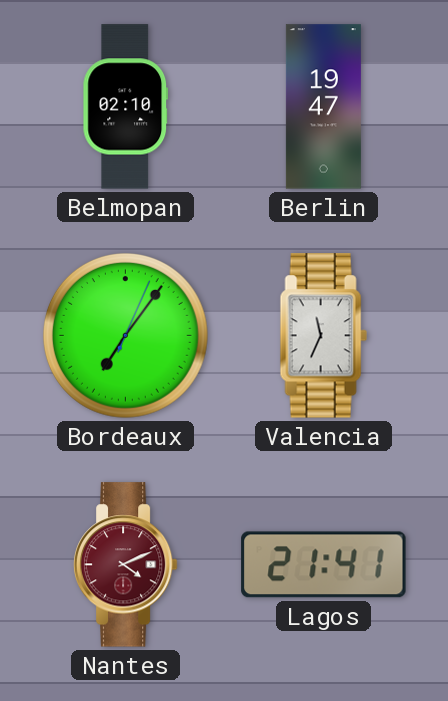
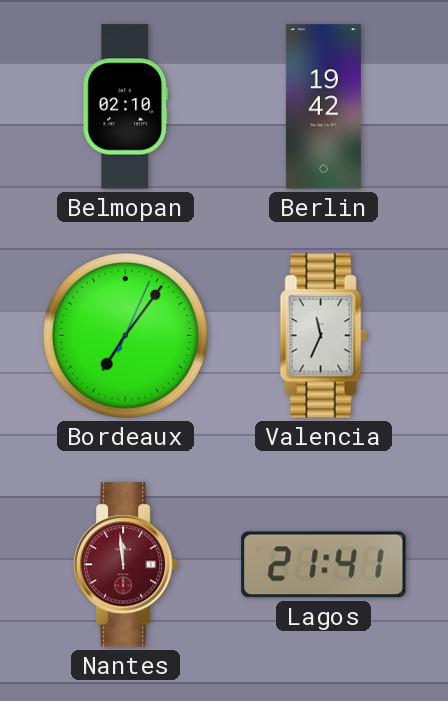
Berlin: 19:47 -> 19:42 (323, 107)
Nantes: 4:11 -> 11:59 (125, 565)
